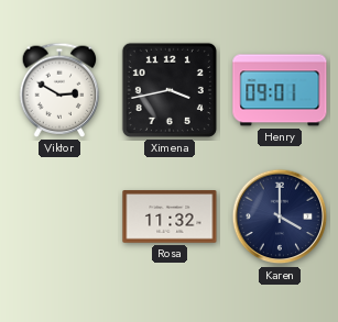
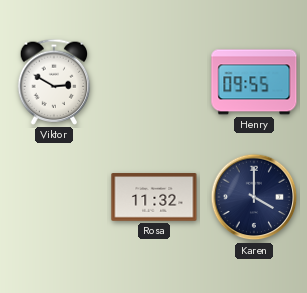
Ximena: 3:43 -> none (170, 90)
Henry: 09:01 -> 09:55 (254, 82)
